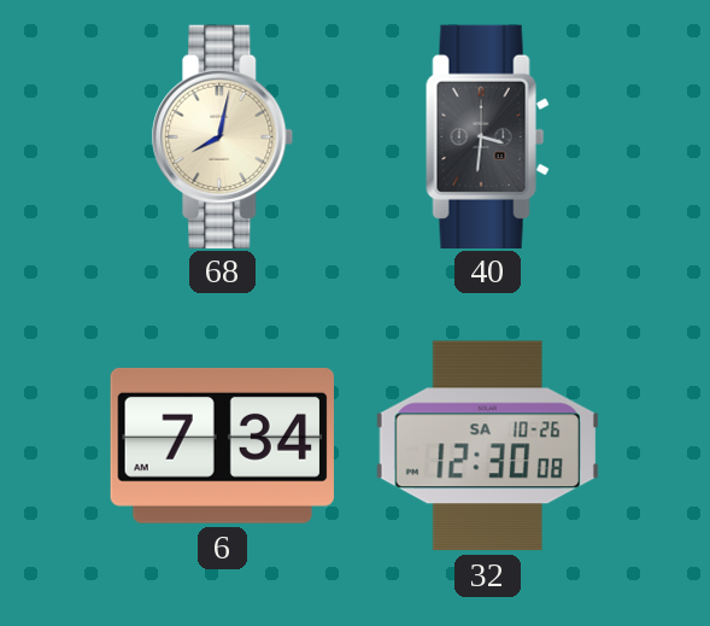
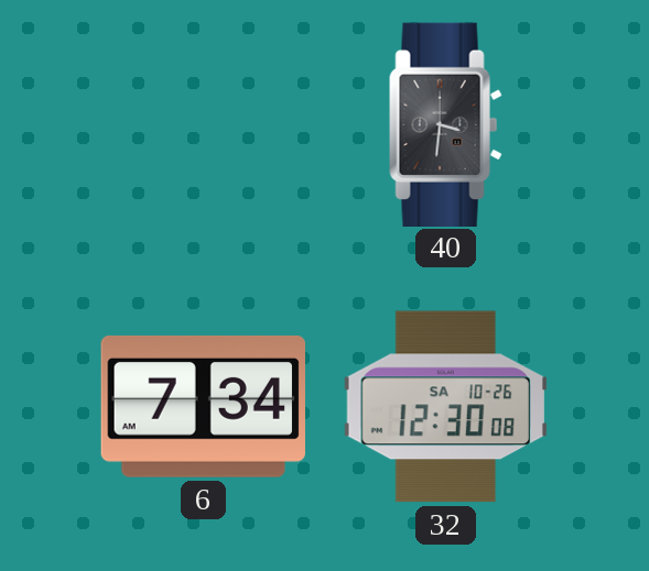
68: 8:02 -> none (223, 136)
